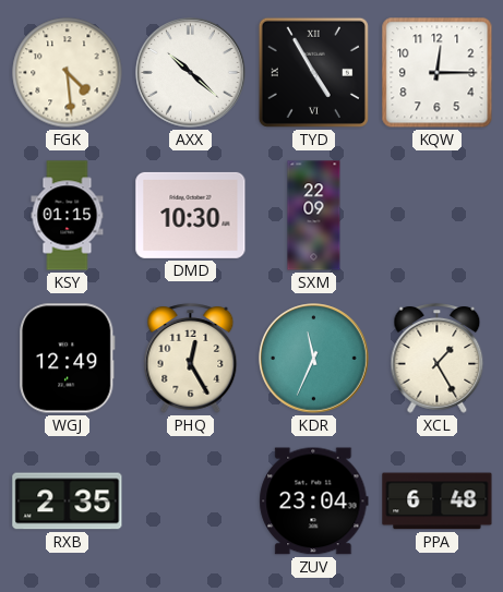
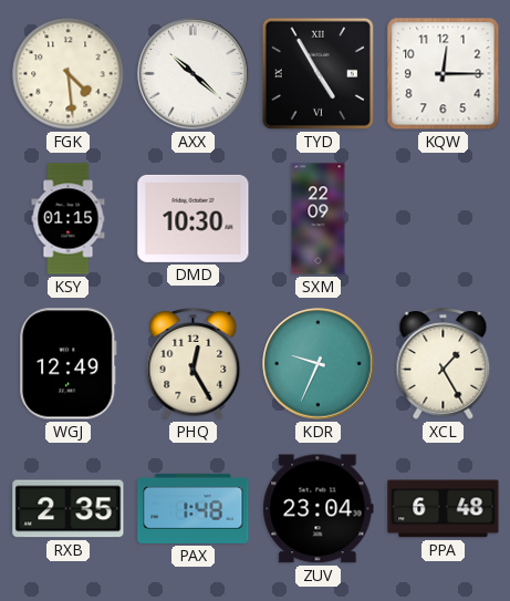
KDR: 11:34 -> 9:34 (319, 364)
PAX: none -> 1:48 (194, 508)
